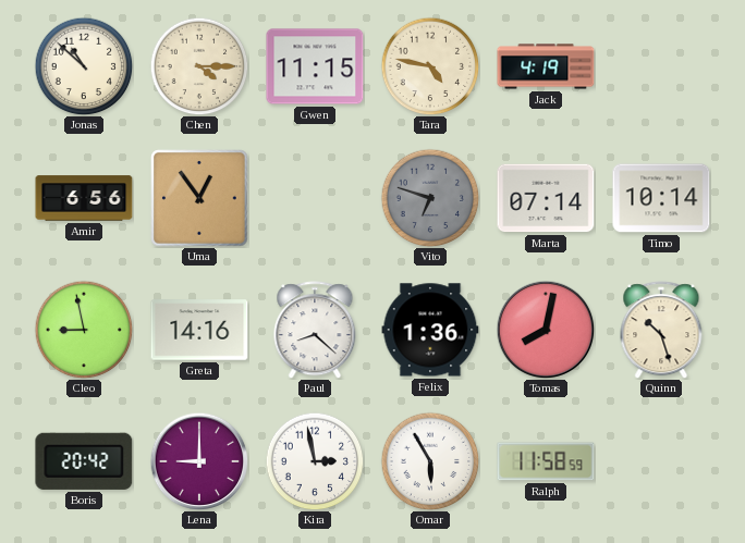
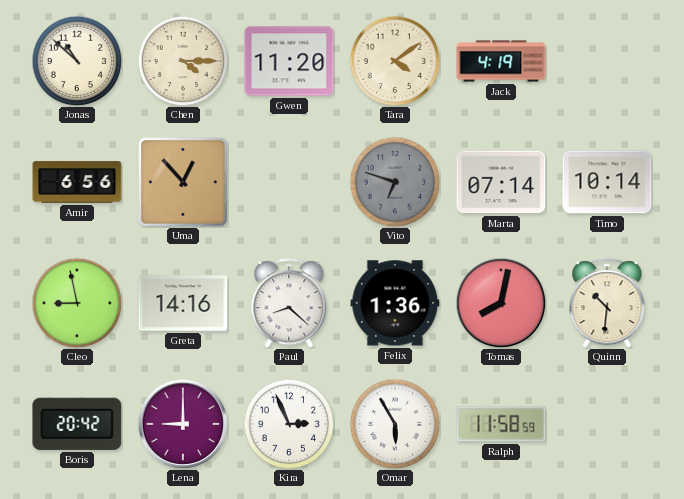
Gwen: 11:15 -> 11:20 (289, 61)
Tara: 4:47 -> 4:09 (395, 61)
Uma: 12:54 -> 12:53 (183, 182)
Quinn: 10:27 -> 10:31 (607, 303)
Kira: 2:58 -> 2:56 (289, 424)
